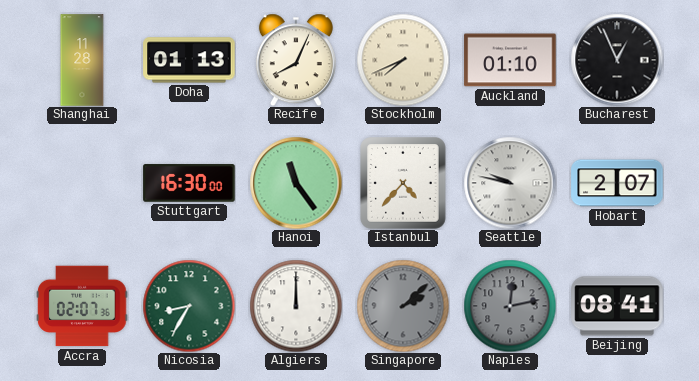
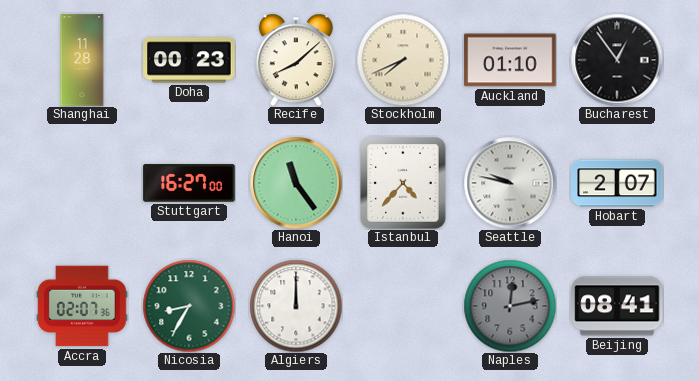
Doha: 01:13 -> 00:23 (189, 60)
Recife: 8:04 -> 8:08 (296, 60)
Bucharest: 12:56 -> 12:54 (617, 60)
Stuttgart: 16:30 -> 16:27 (189, 183)
Singapore: 2:08 -> none (403, 306)
